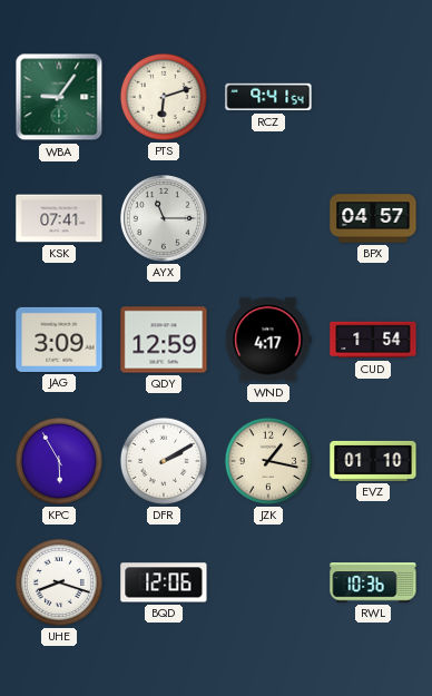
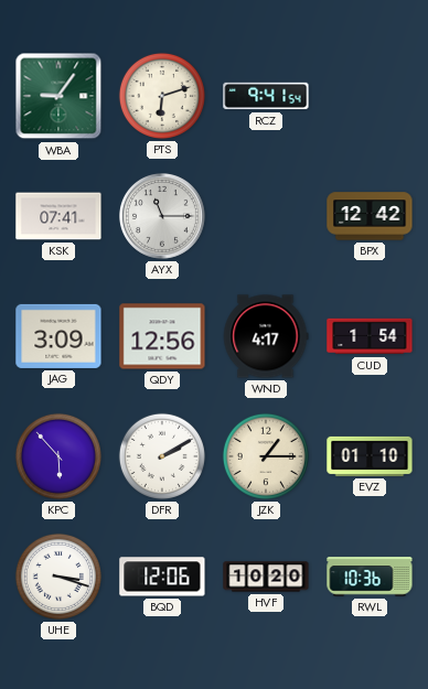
BPX: 04:57 -> 12:42 (370, 216)
QDY: 12:59 -> 12:56 (162, 336)
KPC: 5:55 -> 5:53 (58, 456)
JZK: 1:17 -> 1:15 (266, 456)
UHE: 8:18 -> 3:18 (58, 577)
HVF: none -> 10:20 (266, 577)
